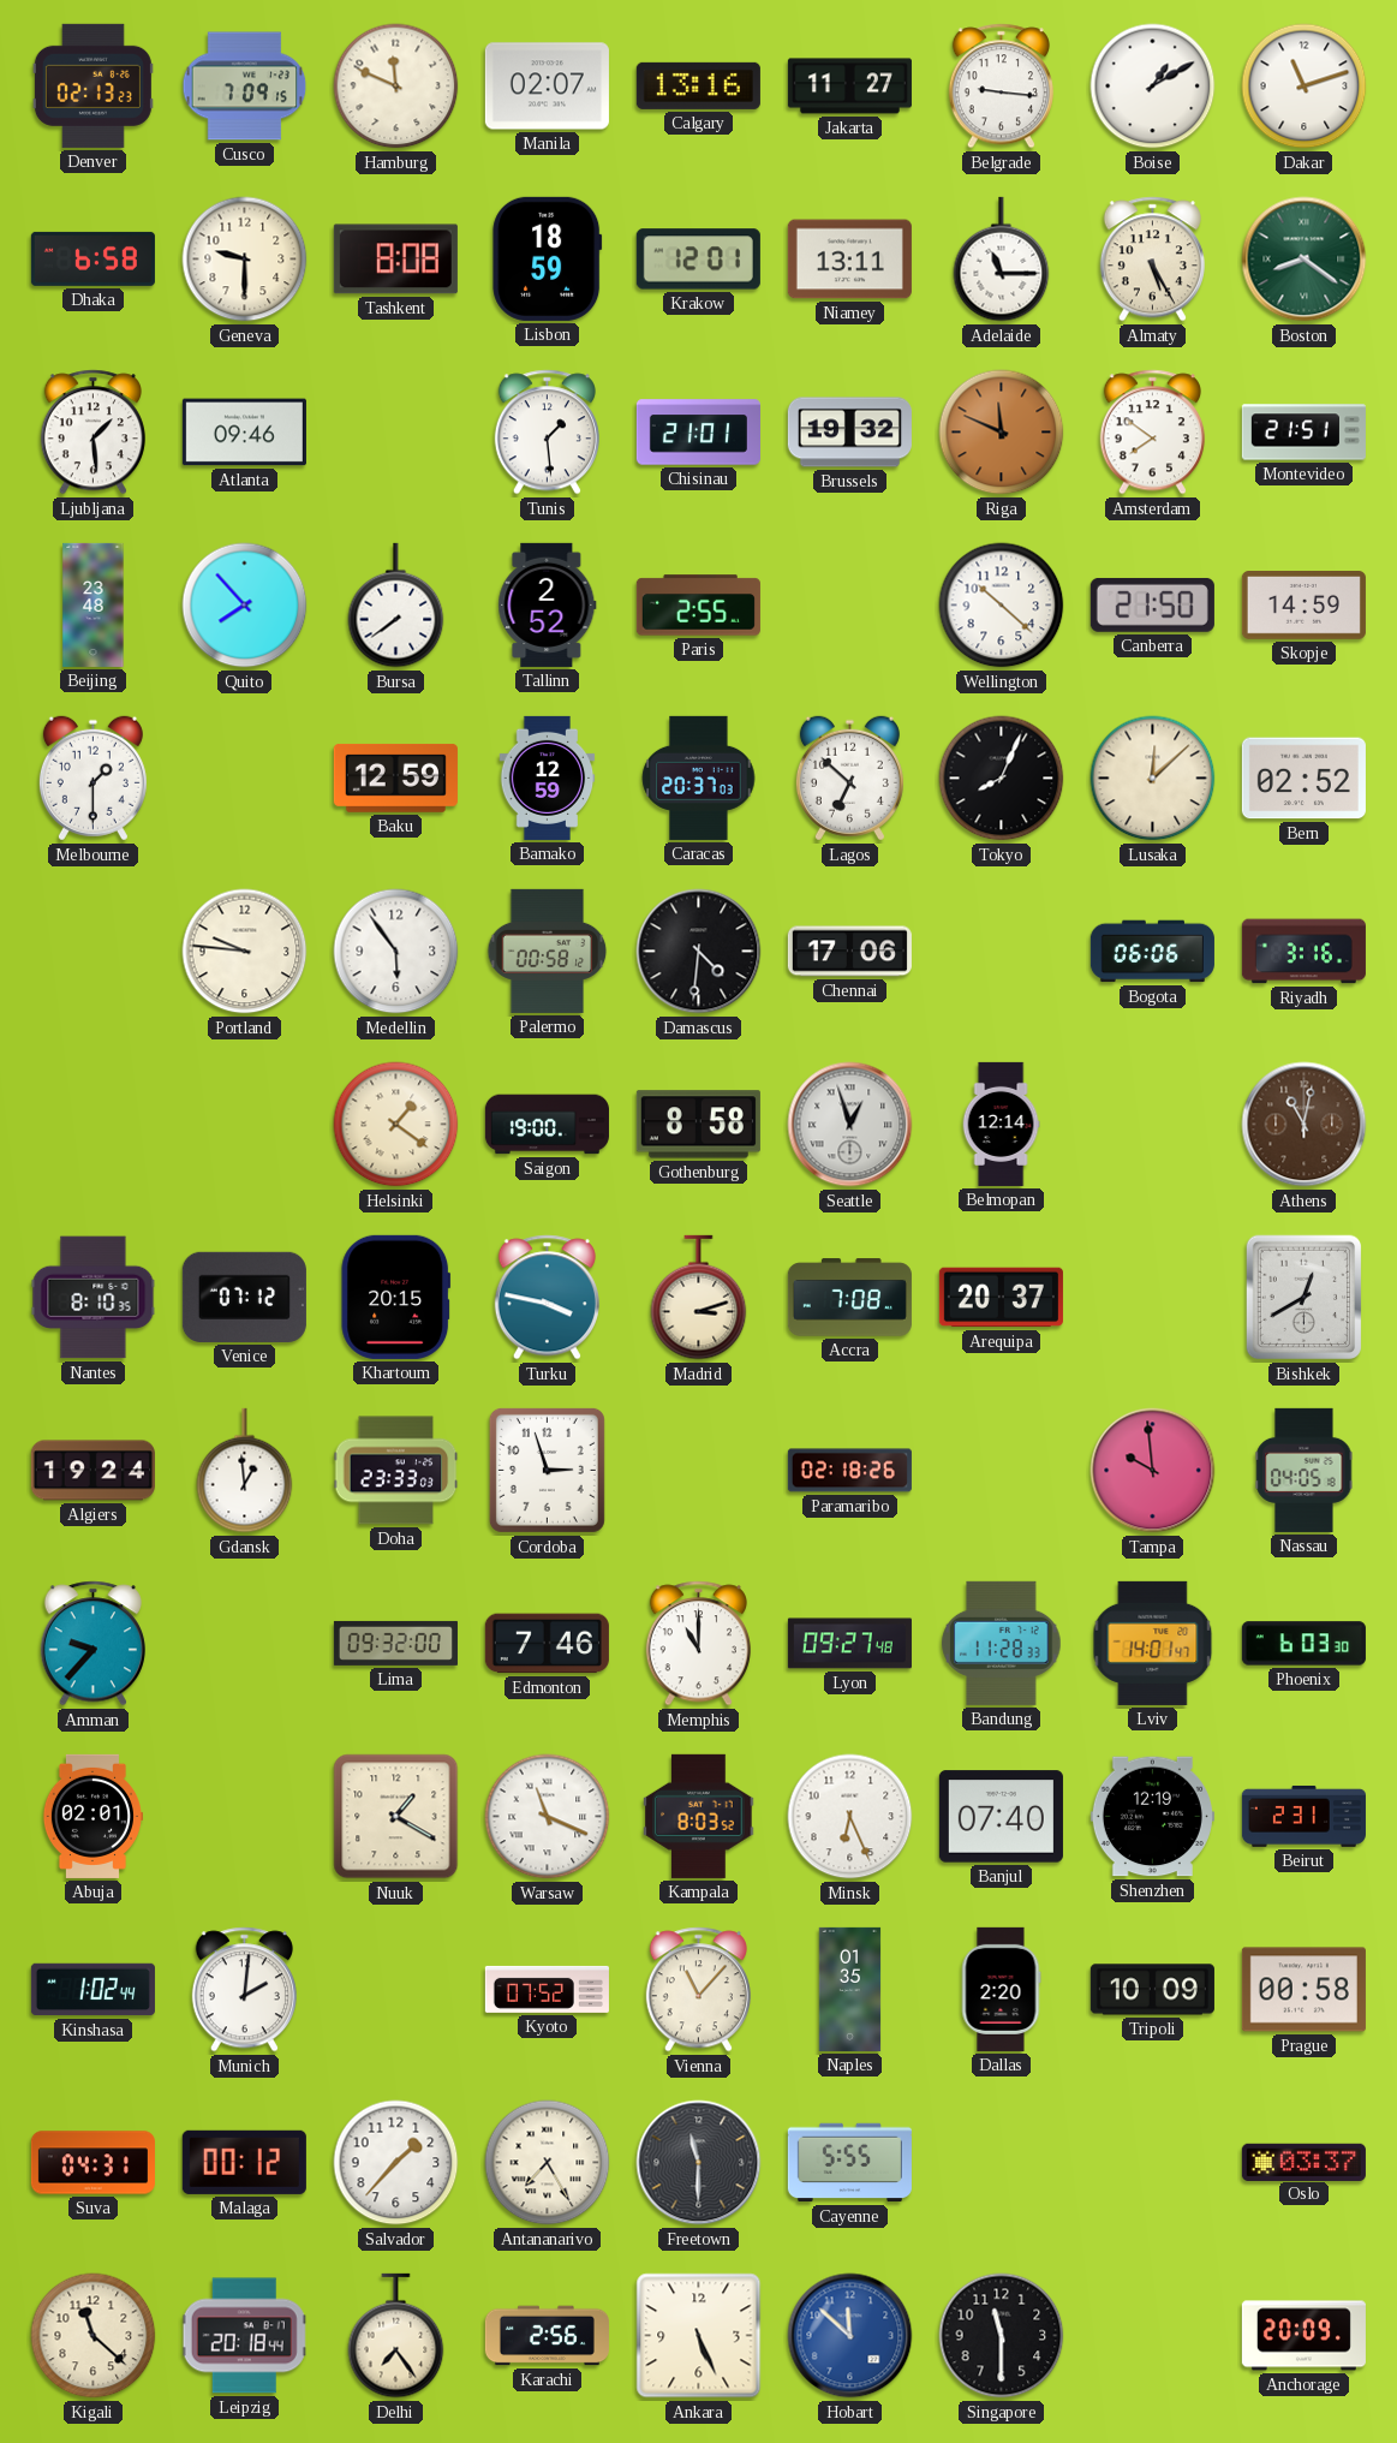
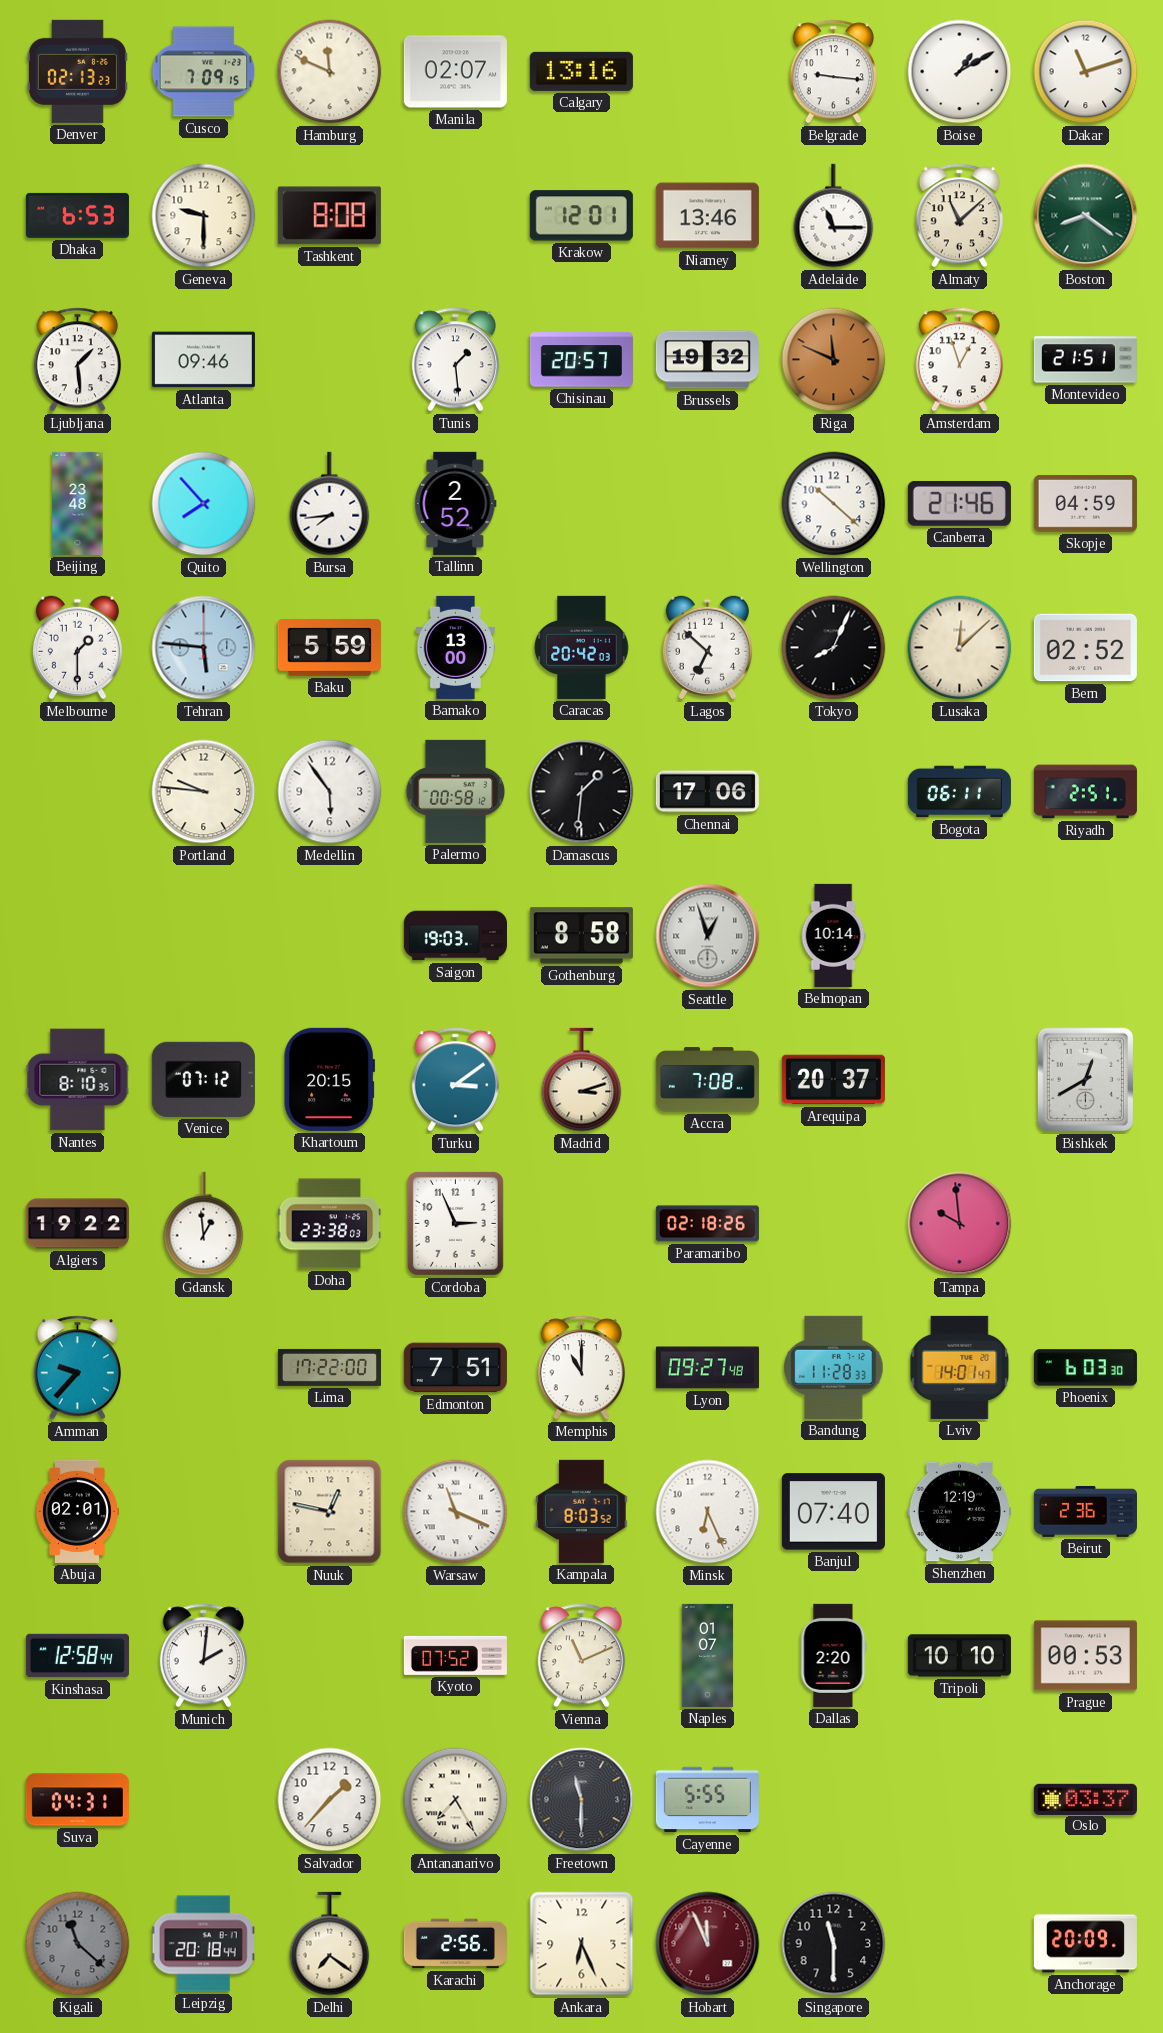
Jakarta: 11:27 -> none (849, 87)
Dhaka: 6:58 -> 6:53 (77, 215)
Lisbon: 18:59 -> none (548, 258)
Niamey: 13:11 -> 13:46 (707, 216)
Almaty: 5:25 -> 11:08 (959, 216)
Chisinau: 21:01 -> 20:57 (581, 360)
Amsterdam: 7:51 -> 12:57 (959, 360)
Bursa: 7:39 -> 7:44 (330, 504)
Paris: 2:55 -> none (698, 606)
Canberra: 21:50 -> 21:46 (959, 503)
Skopje: 14:59 -> 04:59 (1085, 504)
Tehran: none -> 5:46 (204, 648)
Baku: 12:59 -> 5:59 (329, 647)
Bamako: 12:59 -> 13:00 (456, 647)
Caracas: 20:37 -> 20:42 (582, 647)
Damascus: 4:31 -> 1:31 (582, 792)
Bogota: 06:06 -> 06:11 (959, 792)
Riyadh: 3:16 -> 2:51 (1085, 792)
Helsinki: 1:21 -> none (396, 1125)
Saigon: 19:00 -> 19:03 (455, 936)
Belmopan: 12:14 -> 10:14 (833, 935)
Athens: 11:02 -> none (1305, 1125)
Turku: 3:47 -> 3:09 (455, 1080)
Algiers: 19:24 -> 19:22 (77, 1224)
Doha: 23:33 -> 23:38 (330, 1224)
Cordoba: 2:57 -> 2:56 (455, 1223)
Nassau: 04:05 -> none (1305, 1470)
Lima: 09:32 -> 17:22 (329, 1367)
Edmonton: 7:46 -> 7:51 (455, 1368)
Nuuk: 1:20 -> 12:47 (330, 1512)
Beirut: 2:31 -> 2:36 (1085, 1511)
Kinshasa: 1:02 -> 12:58 (77, 1656)
Vienna: 11:07 -> 11:11 (581, 1656)
Naples: 01:35 -> 01:07 (708, 1655)
Tripoli: 10:09 -> 10:10 (959, 1656)
Prague: 00:58 -> 00:53 (1085, 1656)
Malaga: 00:12 -> none (244, 2162)
Kigali dial: cream -> grey (78, 1944)
Delhi: 7:24 -> 7:21 (330, 1944)
Ankara: 5:26 -> 6:26 (582, 1944)
Hobart: 11:52 -> 11:56 (708, 1944)
Hobart dial: blue -> burgundy (708, 1944)
